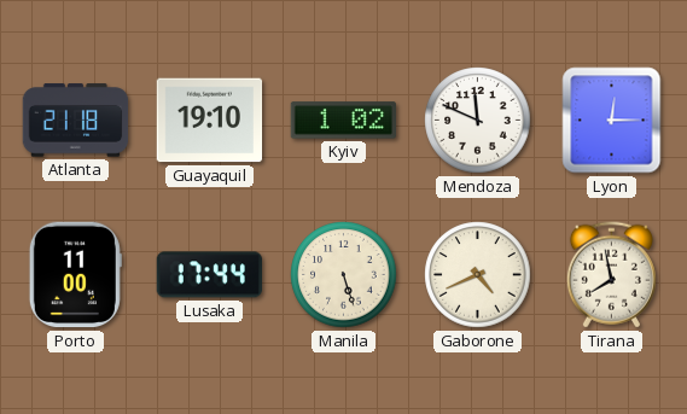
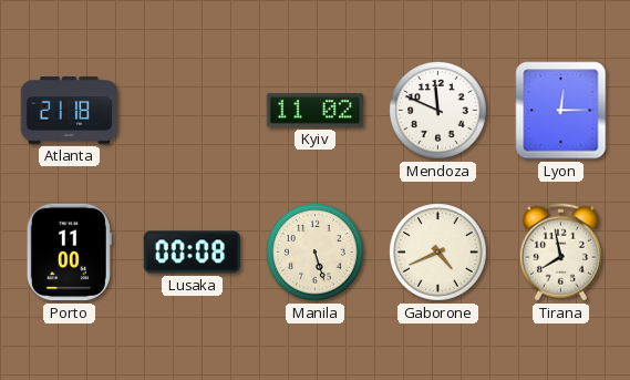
Guayaquil: 19:10 -> none (210, 121)
Kyiv: 1:02 -> 11:02 (314, 111)
Lusaka: 17:44 -> 00:08 (192, 253)
